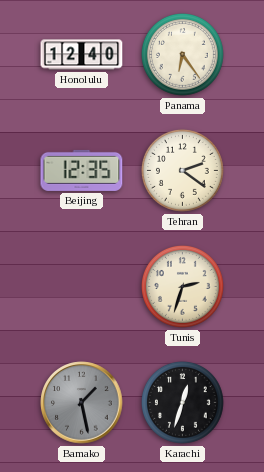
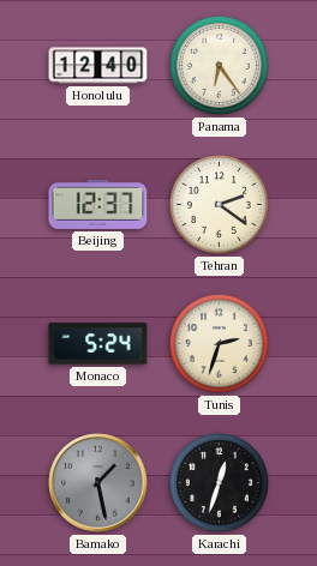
Beijing: 12:35 -> 12:37 (98, 204)
Monaco: none -> 5:24 (98, 344)
